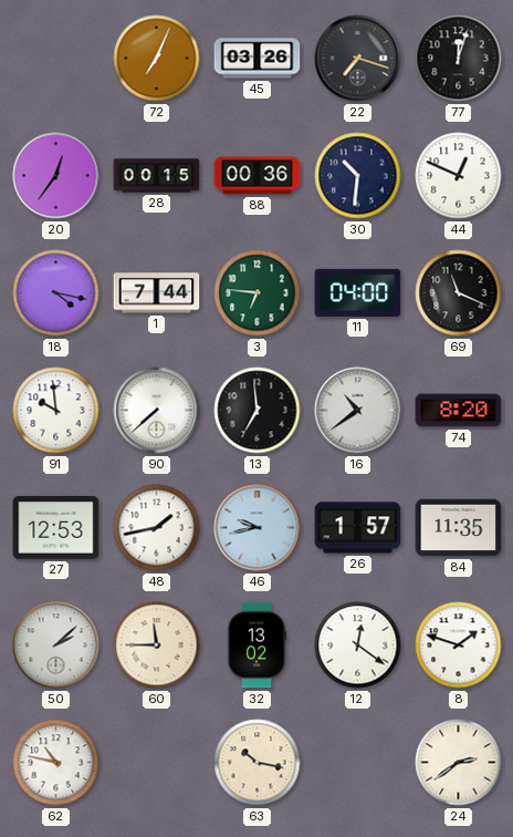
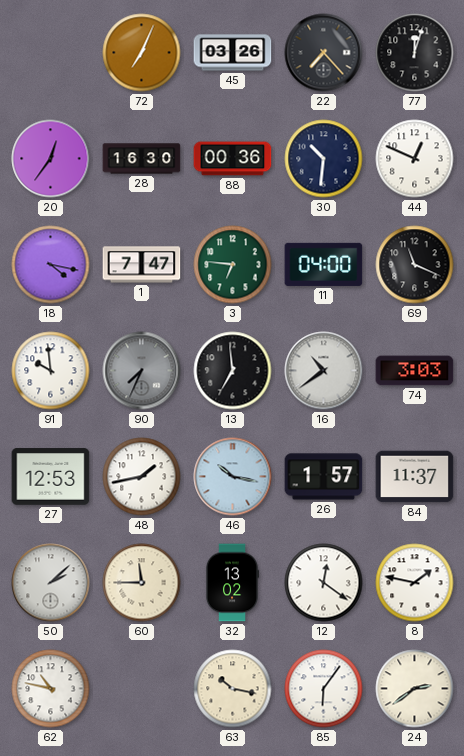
22: 7:18 -> 7:23 (324, 53)
28: 00:15 -> 16:30 (142, 159)
1: 7:44 -> 7:47 (142, 265)
90: 7:38 -> 7:34 (142, 371)
90 dial: white -> grey (142, 371)
74: 8:20 -> 3:03 (415, 371)
46: 9:43 -> 10:17 (233, 477)
84: 11:35 -> 11:37 (415, 477)
8: 1:48 -> 1:47 (415, 583)
85: none -> 6:06 (324, 689)
